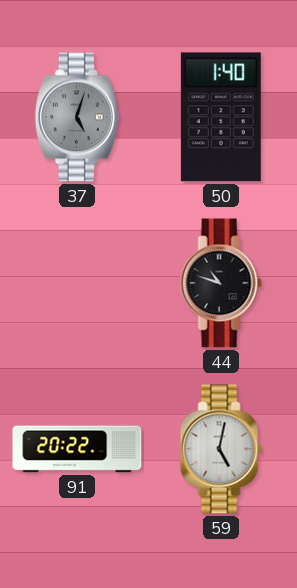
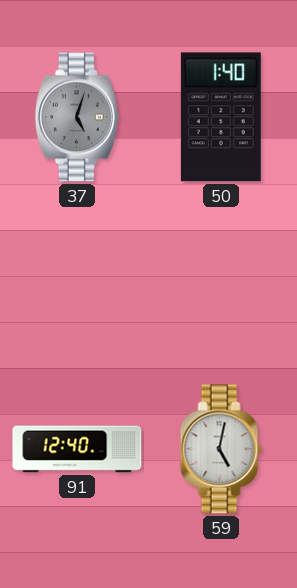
44: 10:48 -> none (221, 283)
91: 20:22 -> 12:40 (77, 449)
